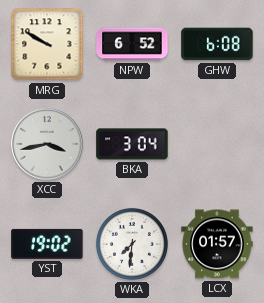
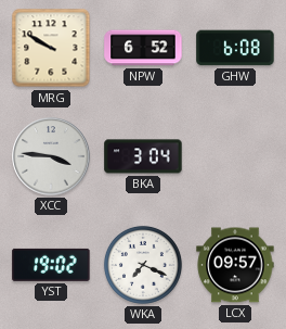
XCC: 3:43 -> 3:46 (51, 156)
WKA: 7:31 -> 7:19 (143, 265)
LCX: 01:57 -> 09:57 (235, 265)
